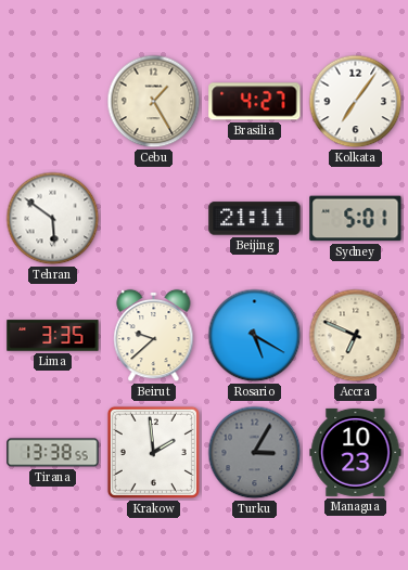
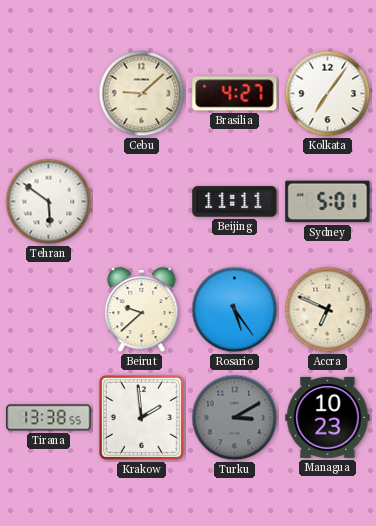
Cebu: 1:25 -> 9:08 (142, 94)
Beijing: 21:11 -> 11:11 (235, 202)
Lima: 3:35 -> none (53, 336)
Rosario: 5:20 -> 5:24 (235, 310)
Turku: 3:05 -> 3:10 (235, 418)
